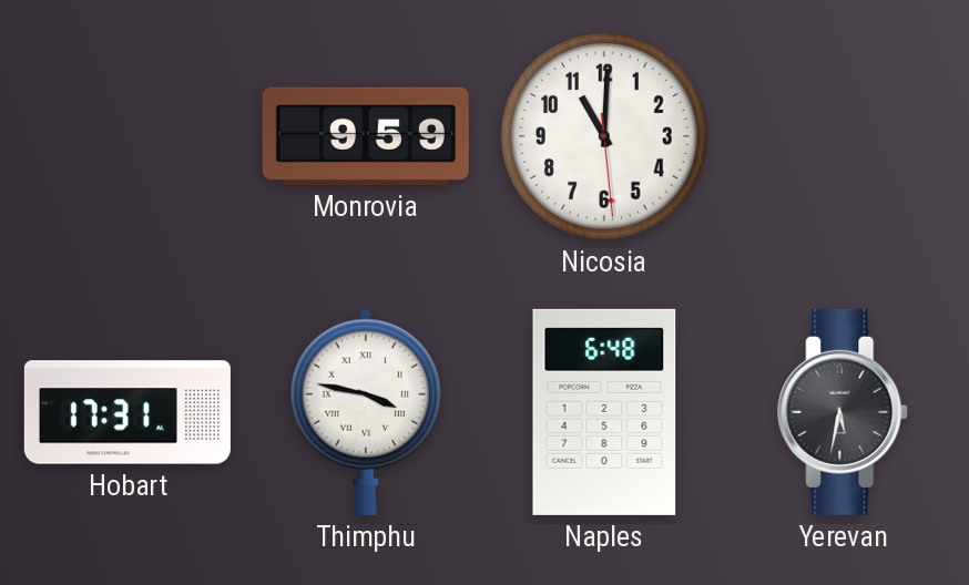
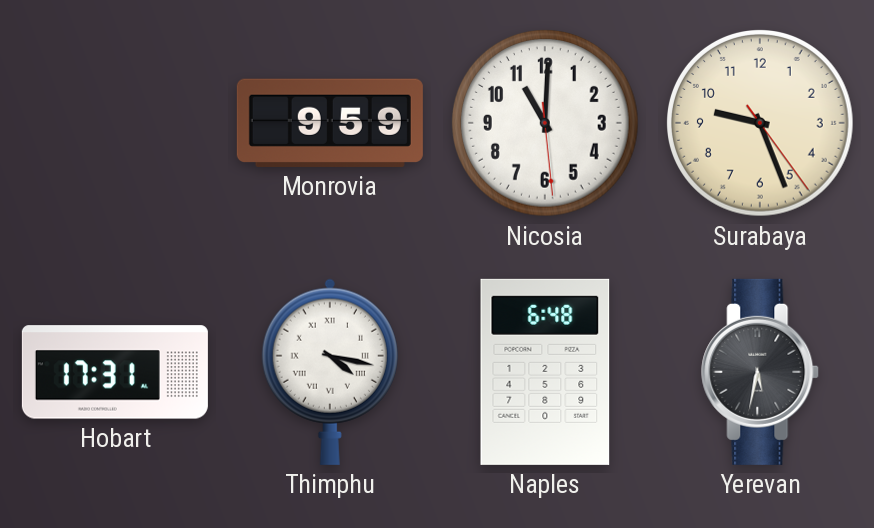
Surabaya: none -> 9:26 (761, 124)
Thimphu: 3:47 -> 4:17 (330, 372)
